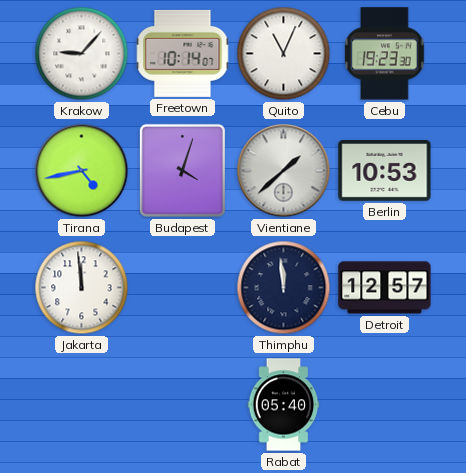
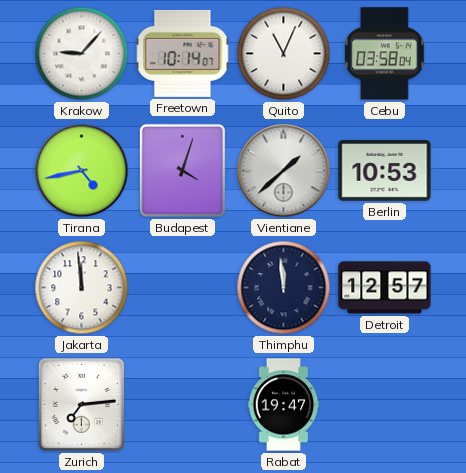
Cebu: 19:23 -> 03:58 (385, 54)
Zurich: none -> 7:14 (81, 404)
Rabat: 05:40 -> 19:47 (284, 405)
